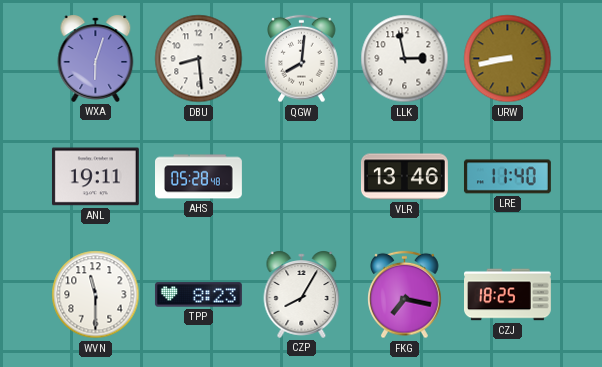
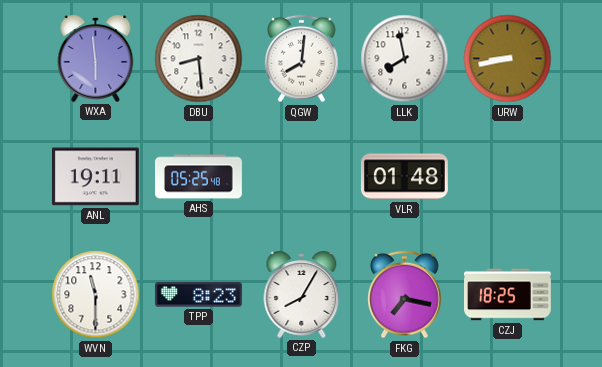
WXA: 6:03 -> 5:59 (96, 58)
LLK: 2:58 -> 7:58 (405, 59)
AHS: 05:28 -> 05:25 (199, 177)
VLR: 13:46 -> 01:48 (404, 177)
LRE: 11:40 -> none (507, 177)
